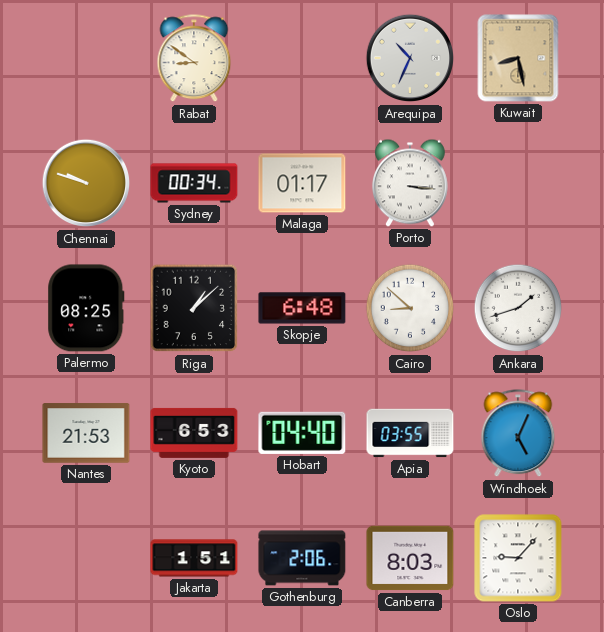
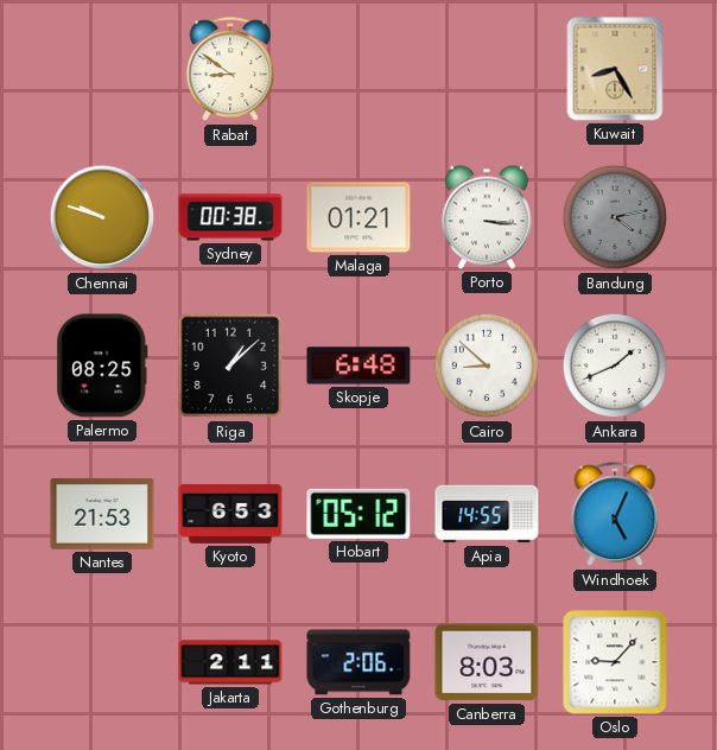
Arequipa: 10:34 -> none (410, 58)
Kuwait: 8:28 -> 8:25 (615, 69)
Sydney: 00:34 -> 00:38 (230, 217)
Malaga: 01:17 -> 01:21 (358, 217)
Bandung: none -> 4:13 (615, 217)
Ankara: 1:42 -> 1:41 (615, 366)
Hobart: 04:40 -> 05:12 (358, 514)
Apia: 03:55 -> 14:55 (487, 514)
Jakarta: 1:51 -> 2:11 (230, 662)
